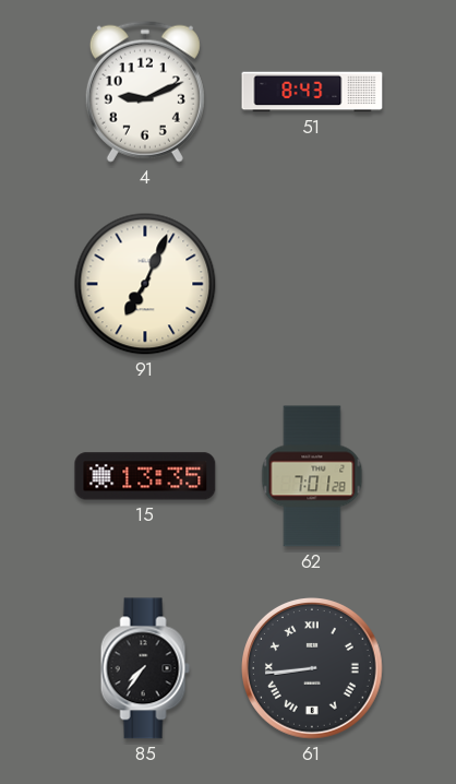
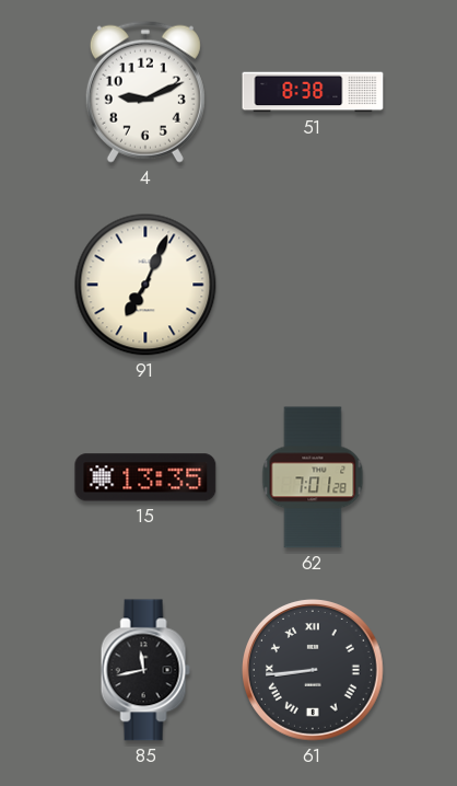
51: 8:43 -> 8:38 (313, 92)
85: 7:36 -> 11:43 (145, 670)
